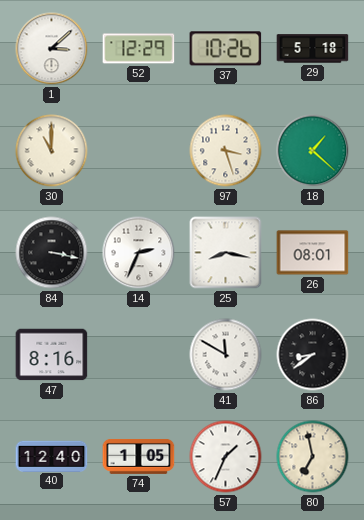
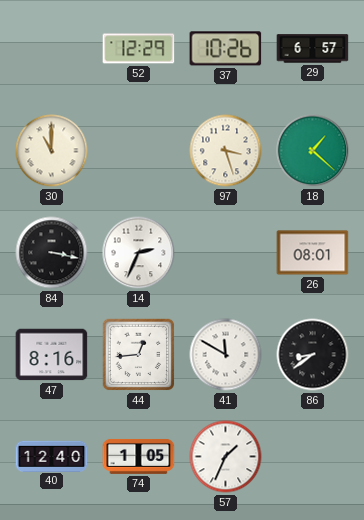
1: 3:08 -> none (52, 49)
29: 5:18 -> 6:57 (313, 49)
25: 8:17 -> none (226, 253)
44: none -> 12:44 (139, 355)
80: 6:58 -> none (313, 457)
